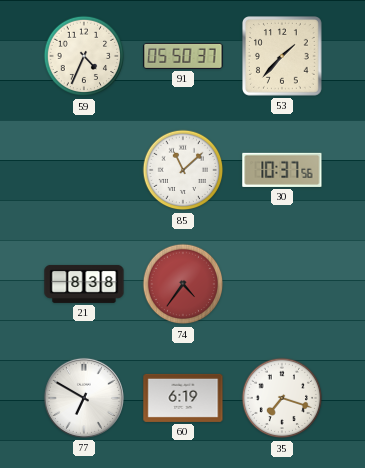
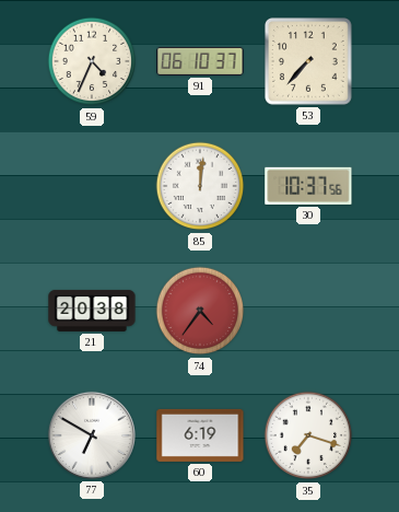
91: 05:50 -> 06:10 (200, 61)
53: 1:37 -> 7:37 (309, 62)
85: 11:08 -> 12:01 (200, 186)
21: 8:38 -> 20:38 (92, 311)
